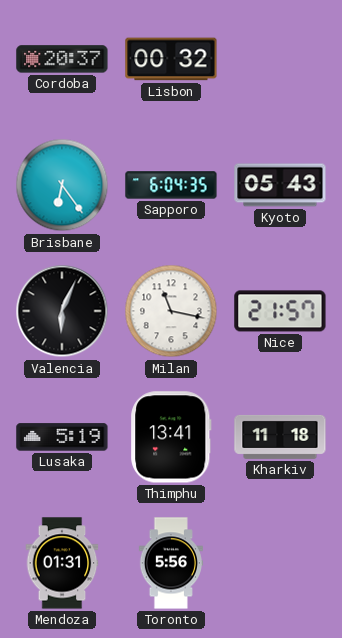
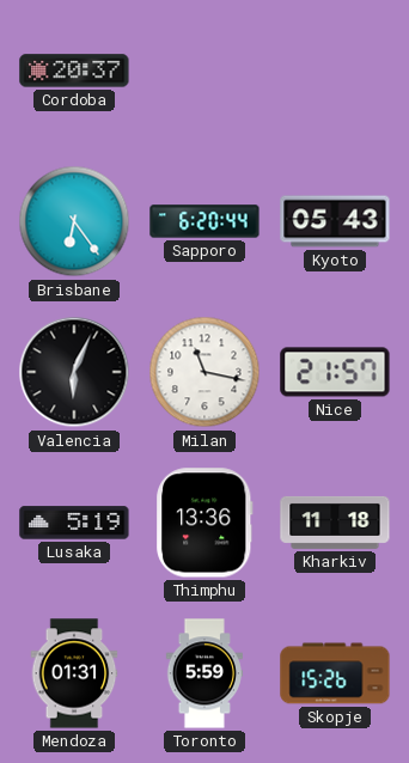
Lisbon: 00:32 -> none (171, 59)
Sapporo: 6:04 -> 6:20 (204, 221)
Thimphu: 13:41 -> 13:36 (204, 523)
Toronto: 5:56 -> 5:59 (204, 673)
Skopje: none -> 15:26 (335, 673)
